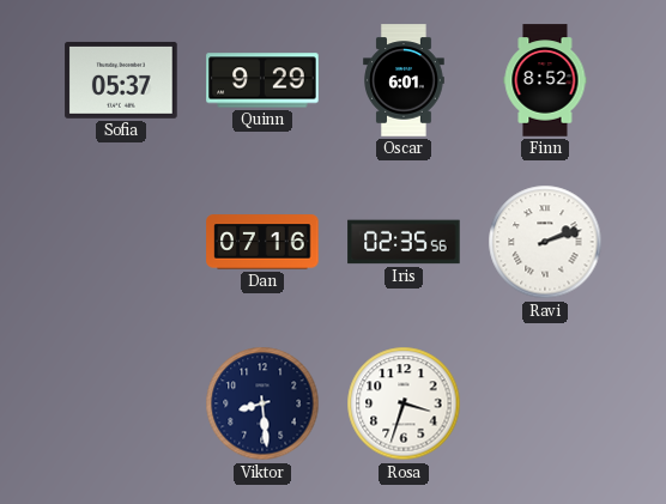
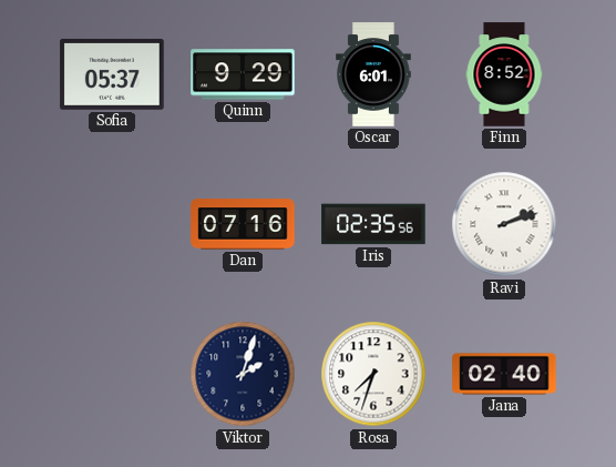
Viktor: 8:29 -> 2:03 (243, 374)
Rosa: 3:33 -> 7:33 (373, 374)
Jana: none -> 02:40 (504, 374)
